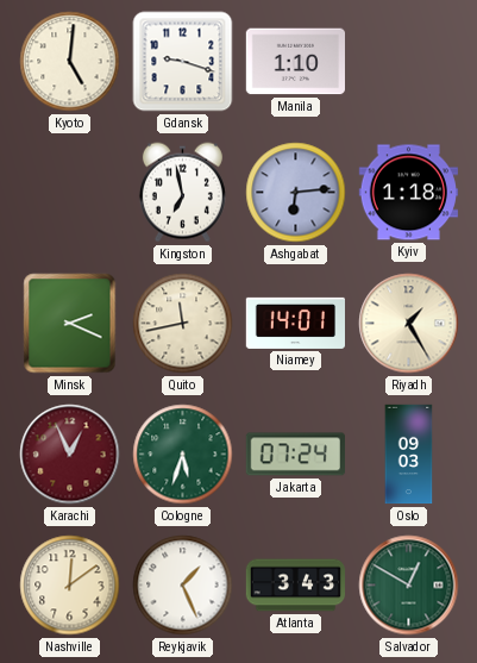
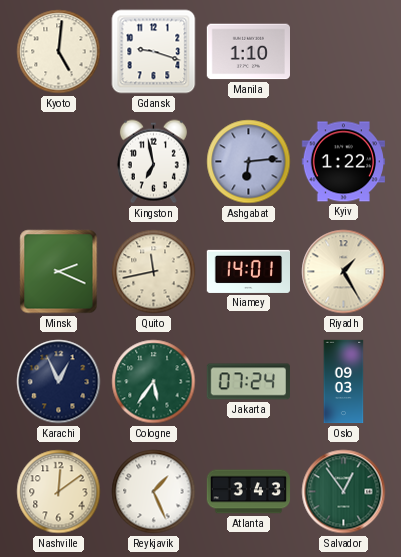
Kyiv: 1:18 -> 1:22 (343, 162)
Karachi dial: burgundy -> navy (59, 382)
Cologne: 5:33 -> 5:36 (154, 382)
Salvador: 12:50 -> 12:54 (344, 492)
